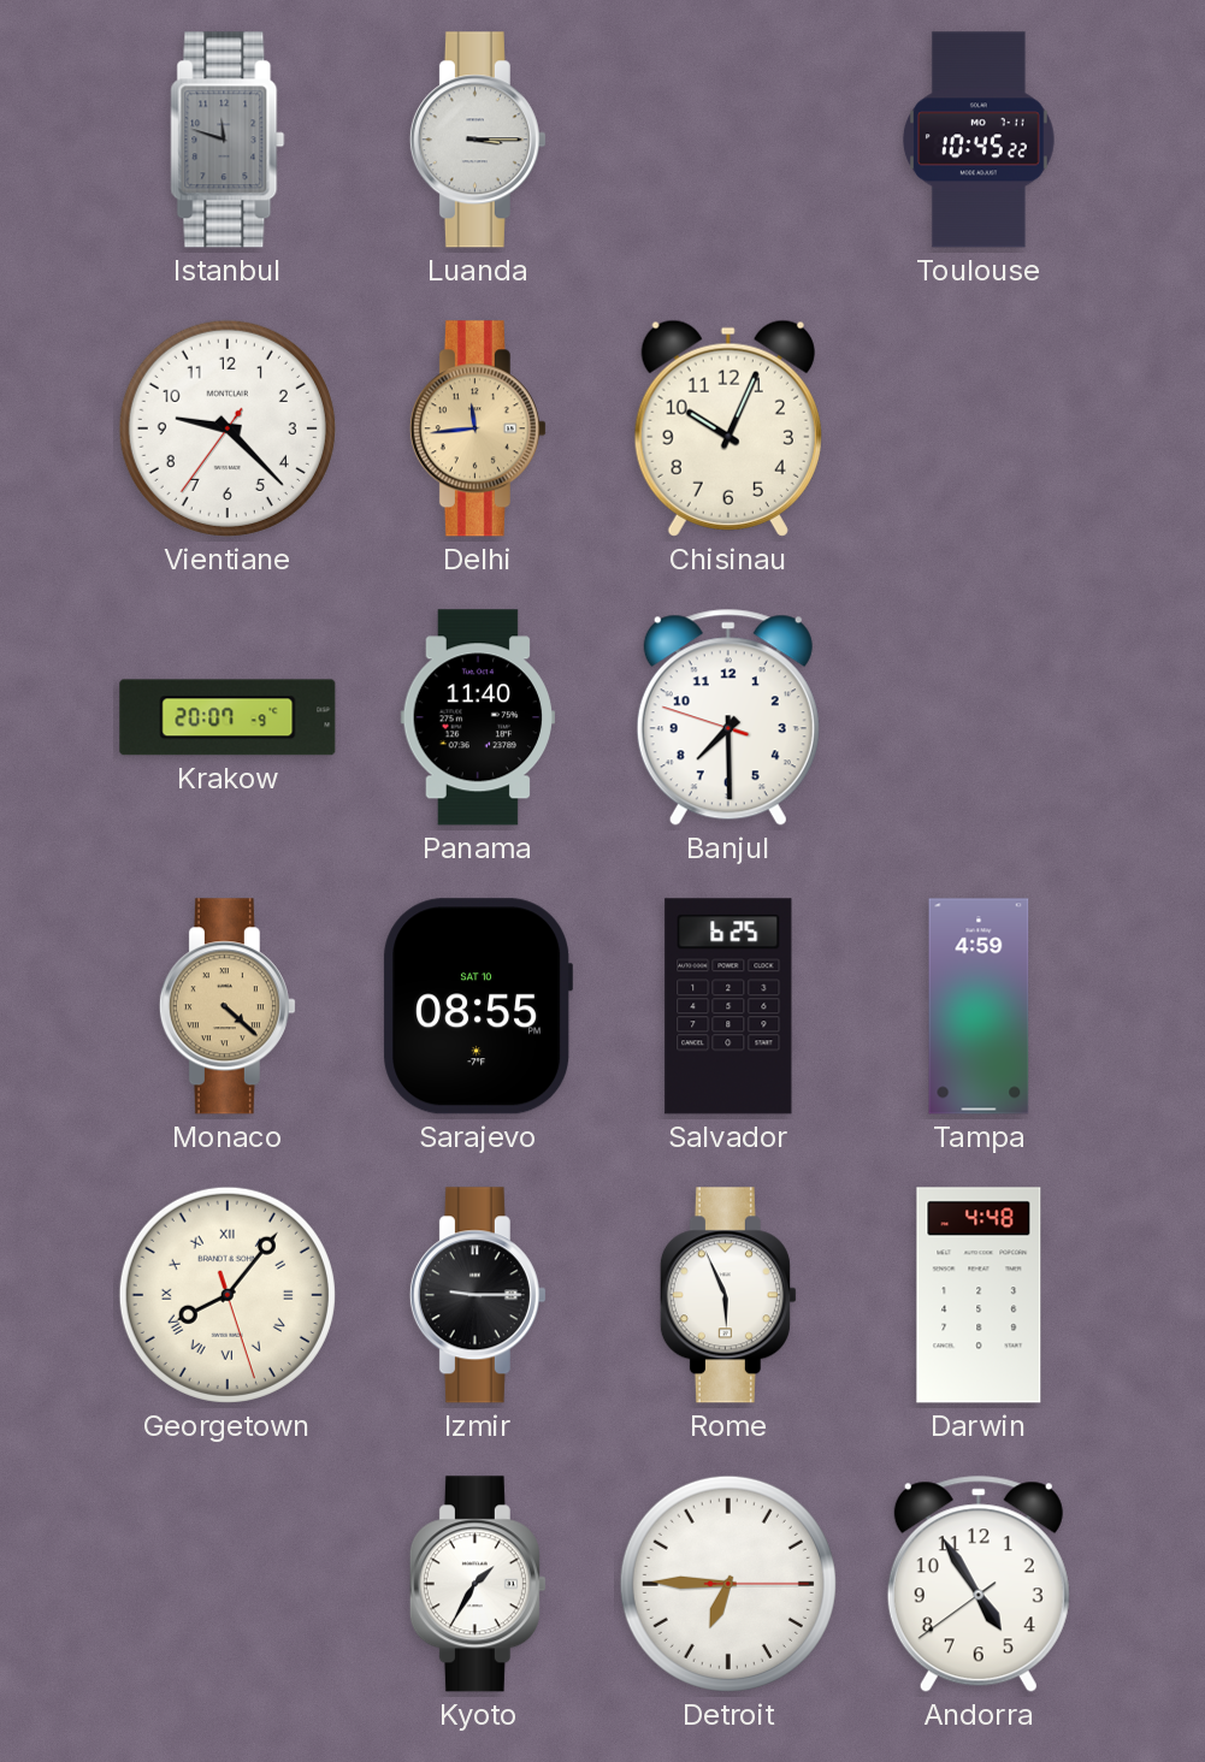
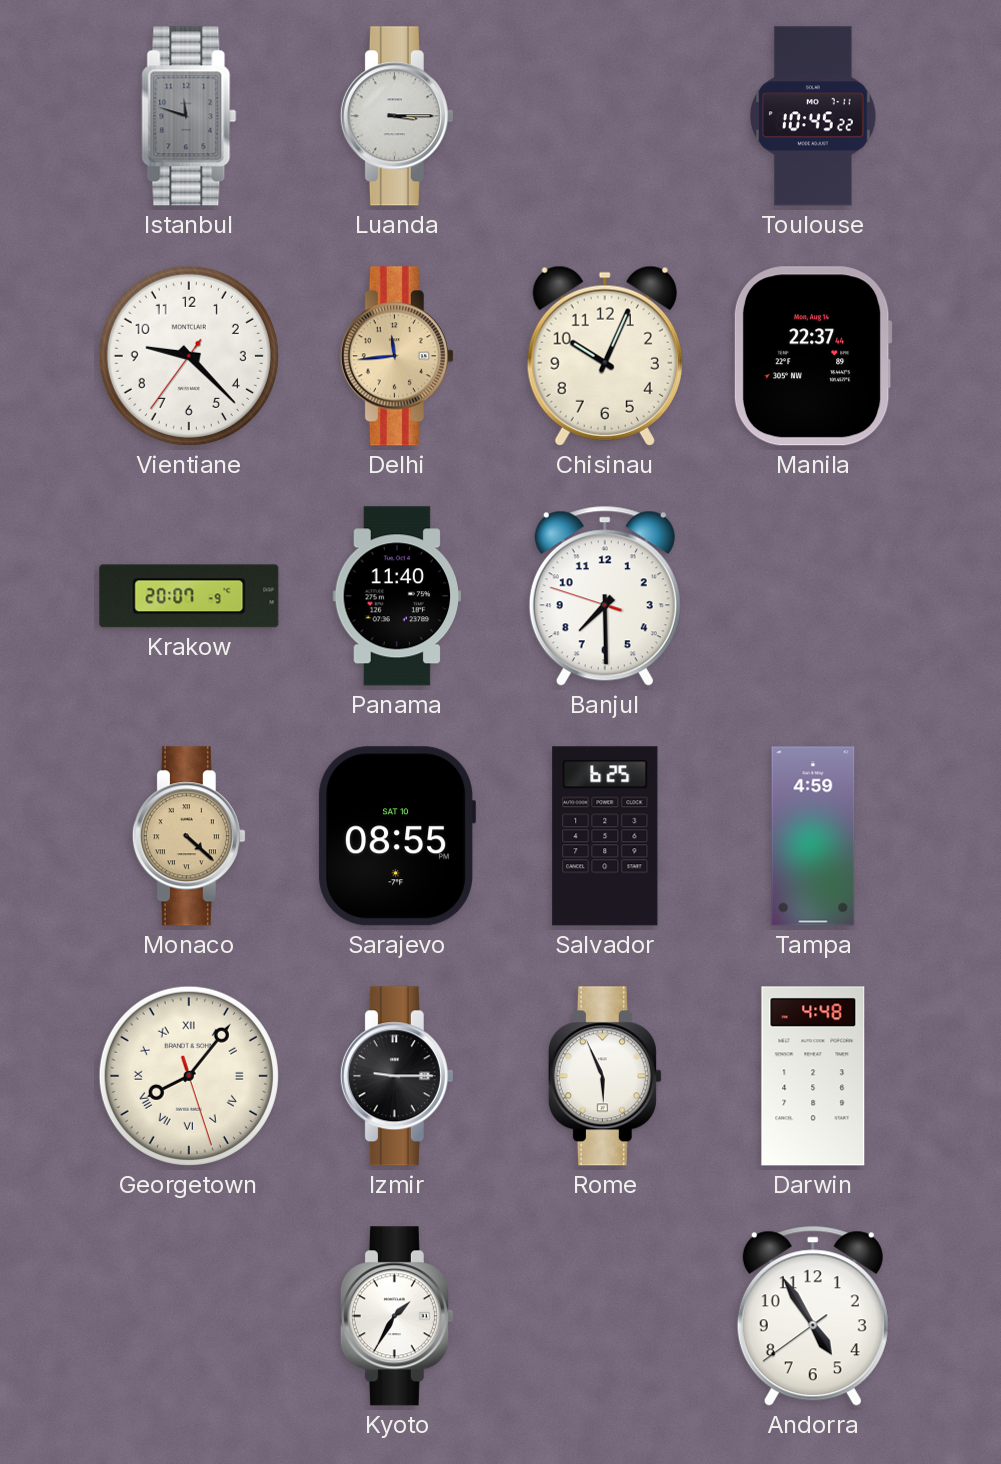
Manila: none -> 22:37 (813, 356)
Detroit: 6:45 -> none (728, 1584)
